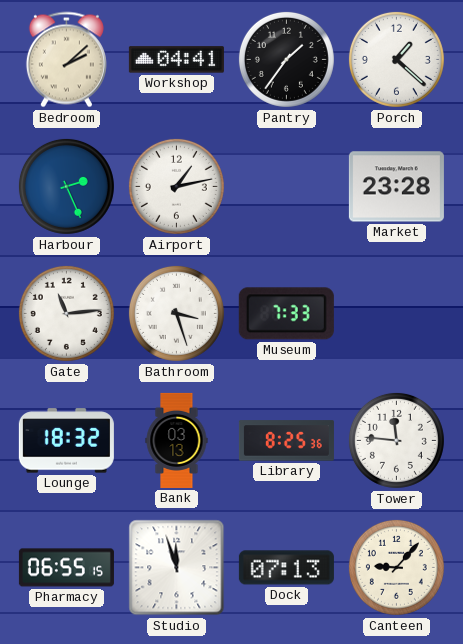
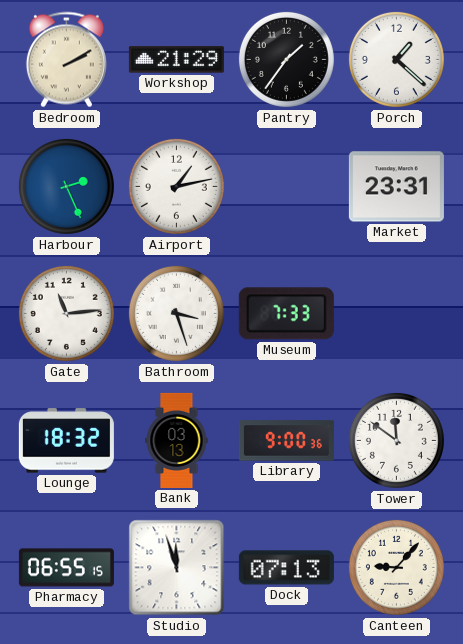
Bedroom: 2:08 -> 2:10 (66, 60)
Workshop: 04:41 -> 21:29 (176, 60)
Market: 23:28 -> 23:31 (396, 187)
Library: 8:25 -> 9:00 (286, 441)
Tower: 11:46 -> 11:51 (396, 440)
